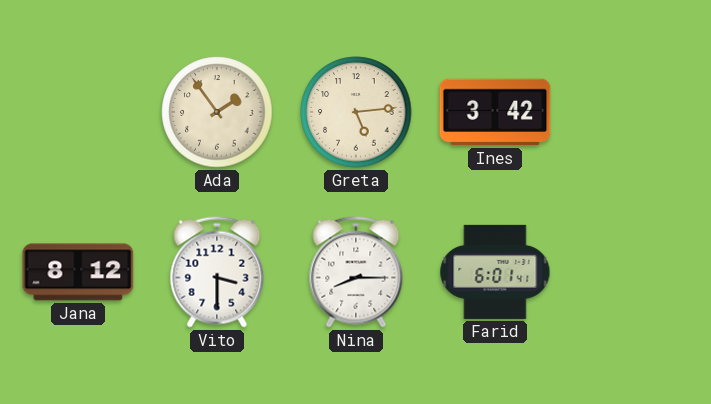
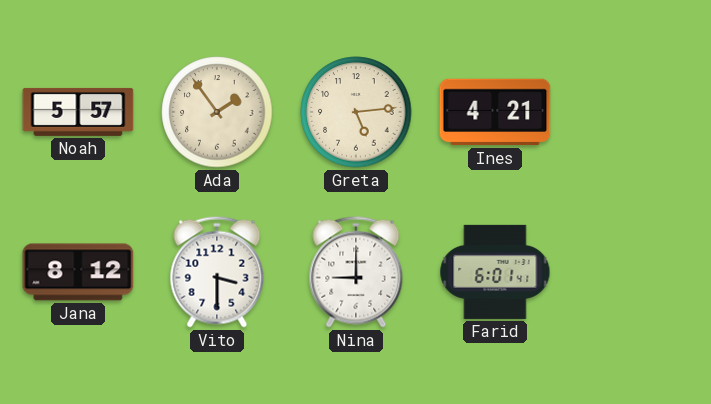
Noah: none -> 5:57 (78, 112)
Ines: 3:42 -> 4:21 (495, 112)
Nina: 8:15 -> 9:00 (356, 272)
